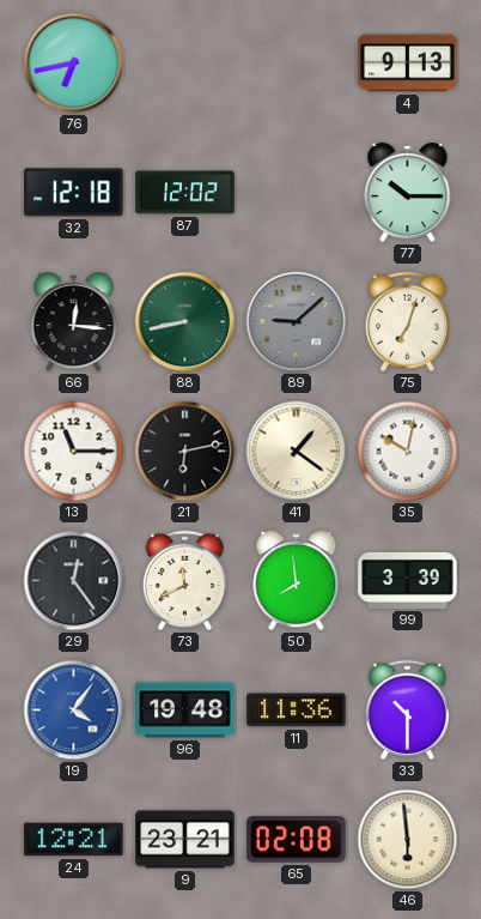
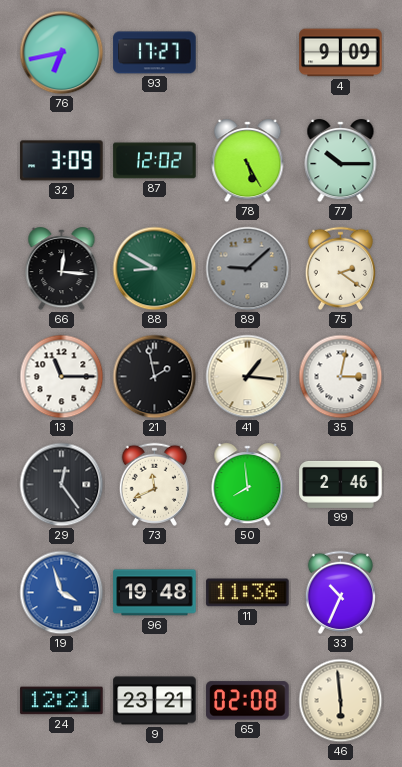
93: none -> 17:27 (155, 53)
4: 9:13 -> 9:09 (341, 53)
32: 12:18 -> 3:09 (62, 161)
78: none -> 5:25 (248, 161)
88: 8:43 -> 8:50 (155, 269)
75: 7:03 -> 2:21 (340, 268)
21: 6:13 -> 1:58 (155, 377)
41: 1:21 -> 1:16 (248, 377)
35: 10:02 -> 3:02 (341, 377)
99: 3:39 -> 2:46 (341, 484)
19: 4:06 -> 3:57 (62, 593)
33: 10:30 -> 10:34 (340, 592)
